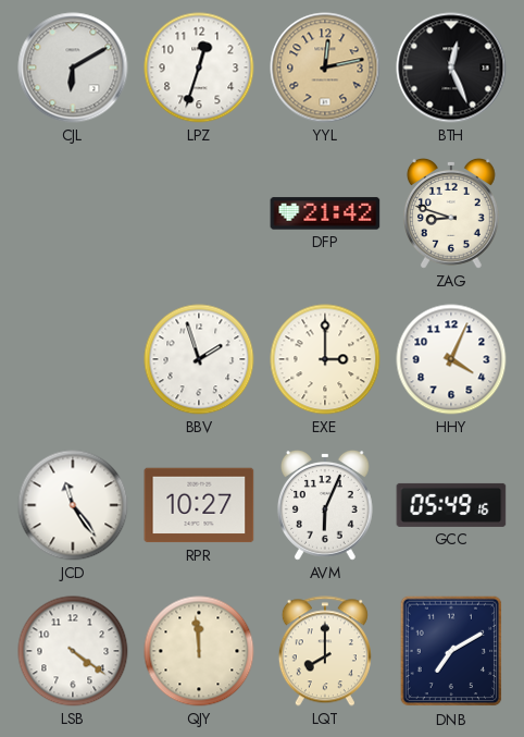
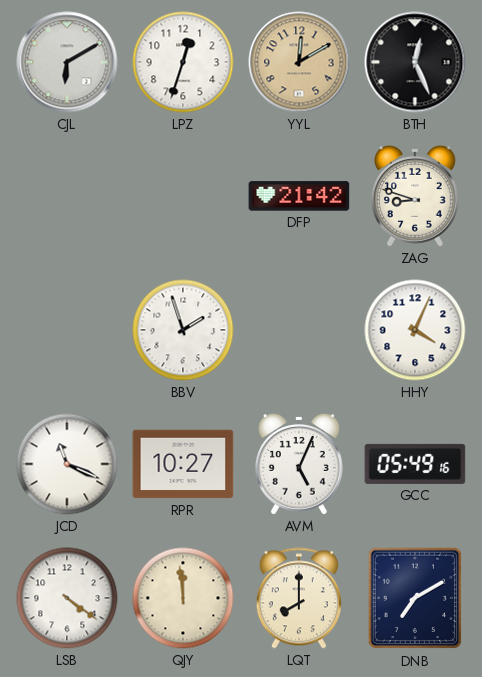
YYL: 12:13 -> 12:10 (299, 62)
EXE: 3:00 -> none (325, 359)
JCD: 11:24 -> 11:19 (67, 464)
AVM: 6:04 -> 5:04 (299, 465)
